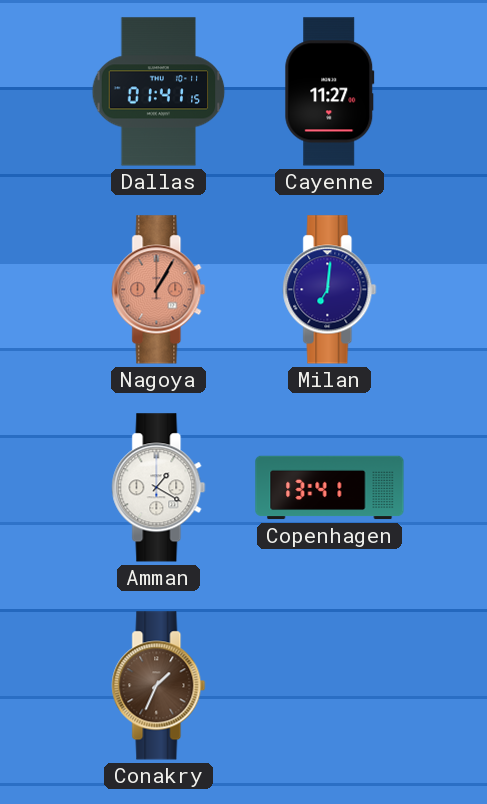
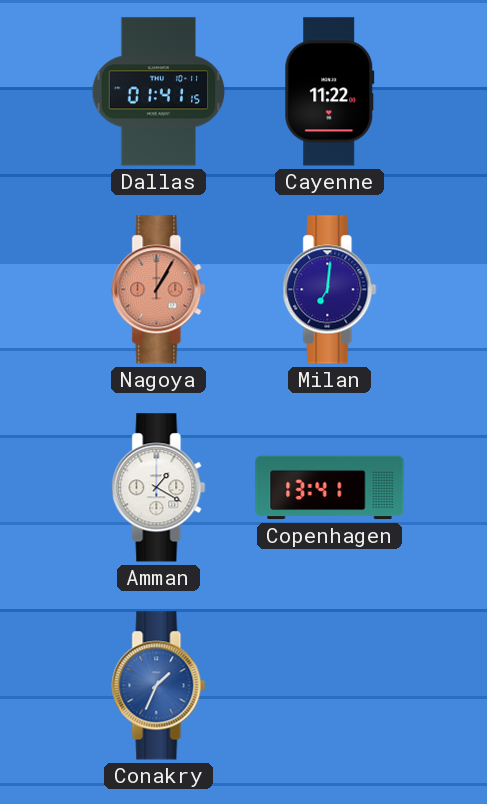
Cayenne: 11:27 -> 11:22 (330, 92)
Conakry dial: brown -> blue (159, 686)
